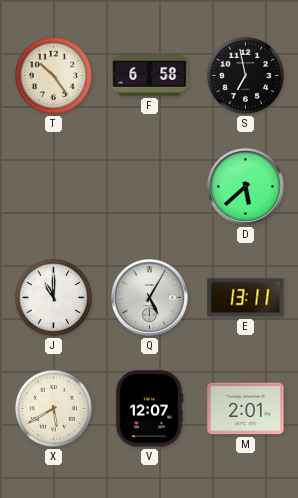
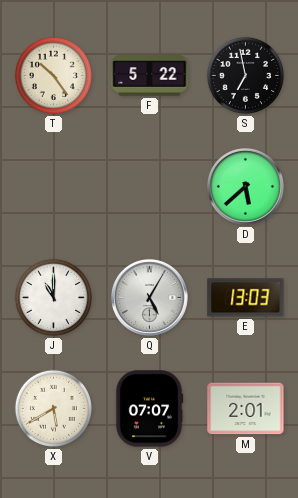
F: 6:58 -> 5:22 (150, 76)
E: 13:11 -> 13:03 (246, 298)
V: 12:07 -> 07:07 (149, 409)
